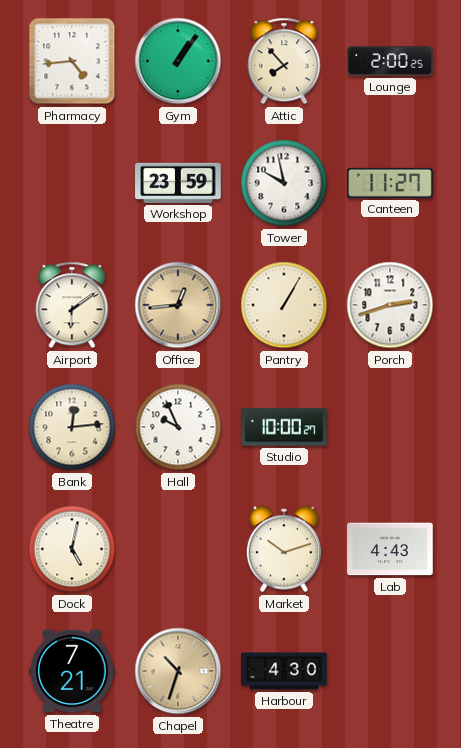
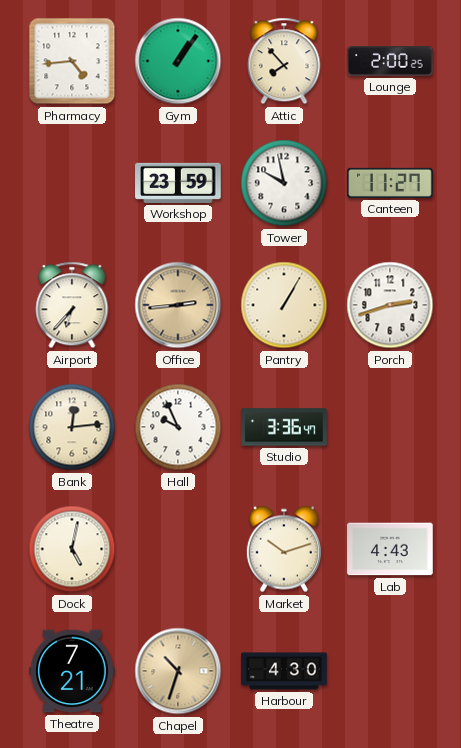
Airport: 6:09 -> 6:37 (72, 305)
Office: 12:44 -> 2:44 (178, 305)
Studio: 10:00 -> 3:36 (284, 427)
